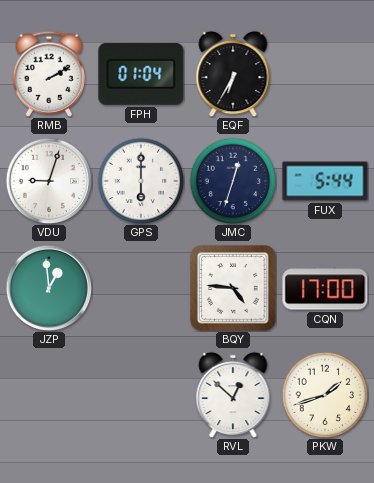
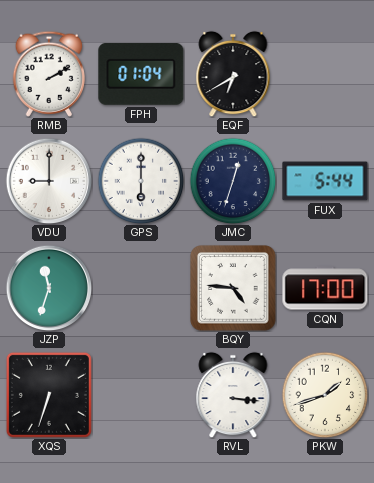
EQF: 6:35 -> 6:40 (233, 74)
VDU: 9:03 -> 9:00 (49, 181)
JZP: 12:59 -> 11:33 (49, 288)
XQS: none -> 6:33 (49, 395)
RVL: 12:52 -> 3:16 (233, 395)
